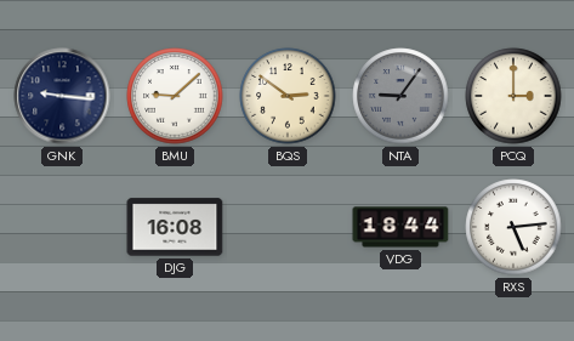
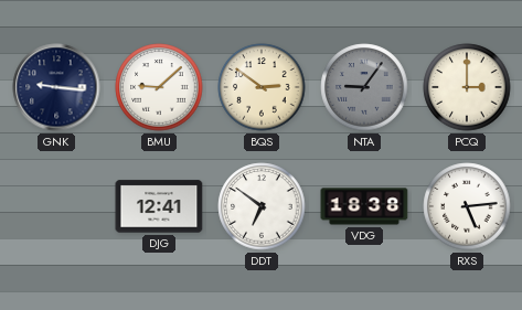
DJG: 16:08 -> 12:41 (159, 206)
DDT: none -> 6:51 (262, 206)
VDG: 18:44 -> 18:38 (364, 206)
